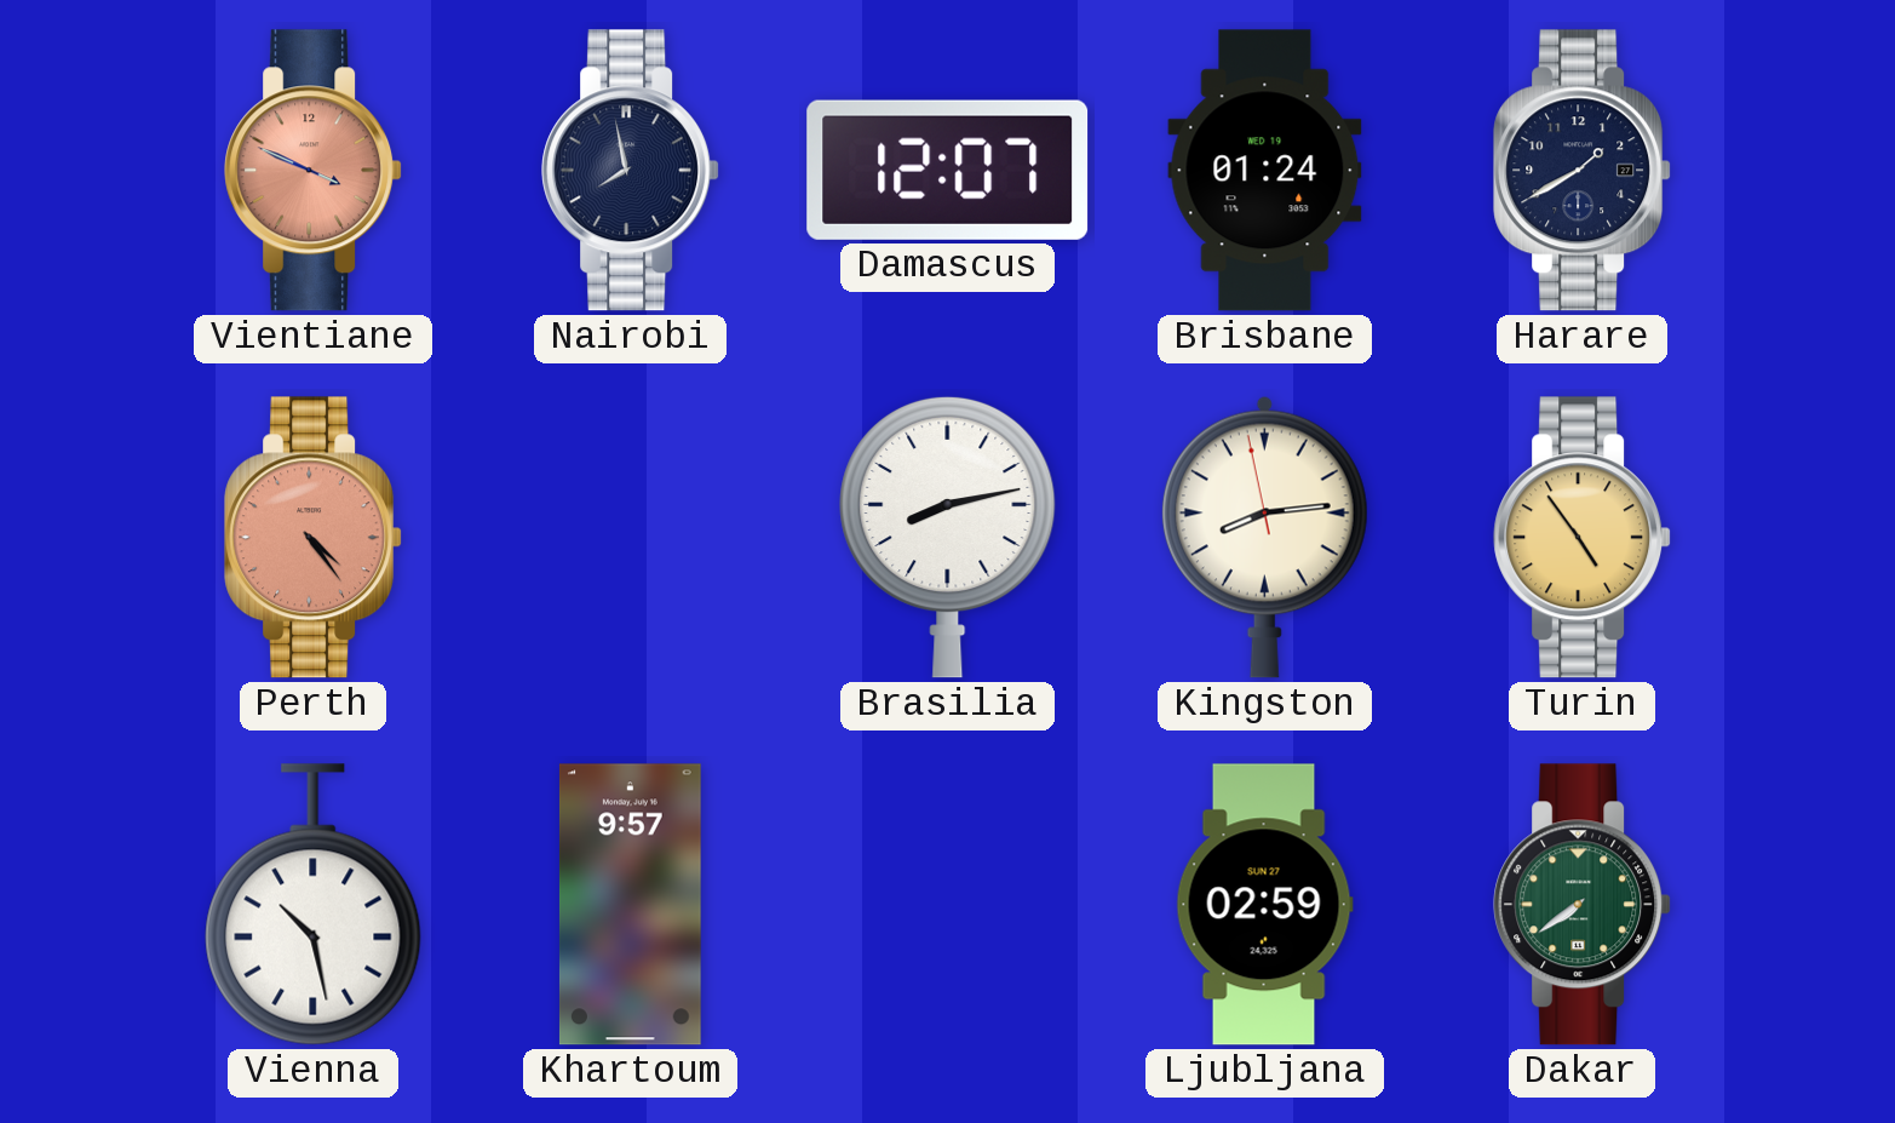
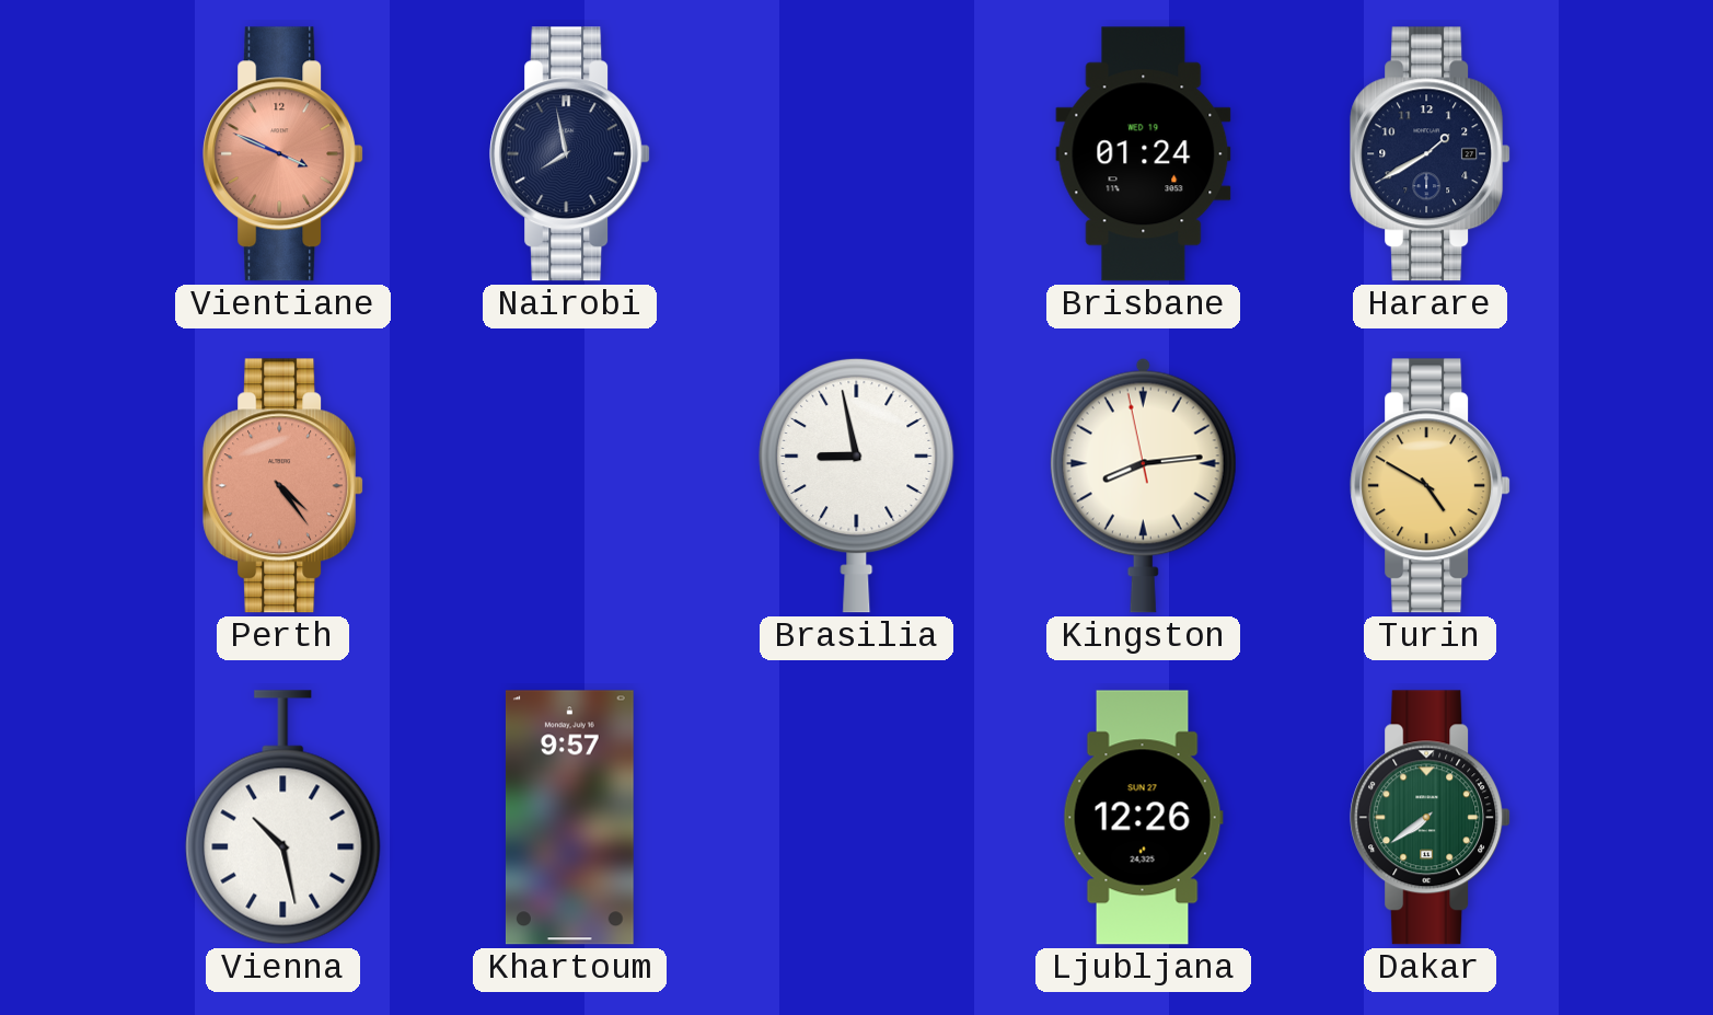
Damascus: 12:07 -> none (948, 170)
Brasilia: 8:13 -> 8:58 (857, 485)
Turin: 4:54 -> 4:50 (1431, 486)
Ljubljana: 02:59 -> 12:26 (1143, 818)
